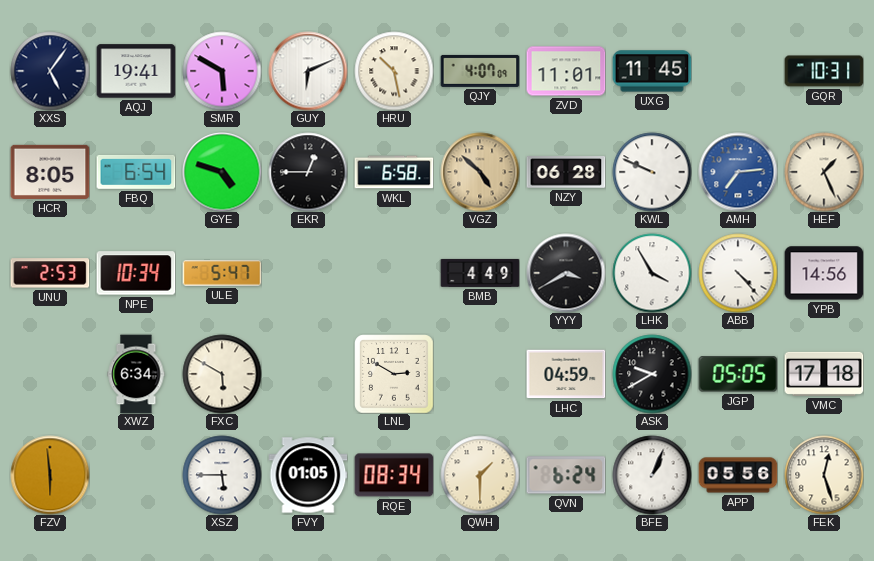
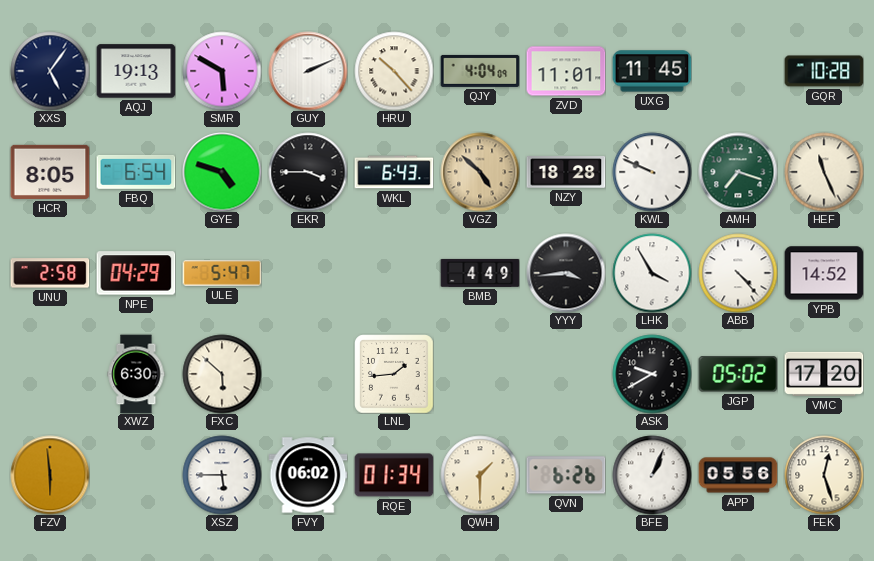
AQJ: 19:41 -> 19:13 (136, 71)
GUY: 6:11 -> 2:11 (308, 71)
HRU: 10:28 -> 10:23 (394, 71)
QJY: 4:07 -> 4:04 (480, 71)
GQR: 10:31 -> 10:28 (824, 71)
EKR: 12:45 -> 3:45 (308, 172)
WKL: 6:58 -> 6:43 (394, 172)
NZY: 06:28 -> 18:28 (566, 172)
AMH: 7:14 -> 7:18 (738, 172)
AMH dial: blue -> green (738, 172)
HEF: 1:26 -> 11:26 (824, 172)
UNU: 2:53 -> 2:58 (50, 273)
NPE: 10:34 -> 04:29 (136, 273)
YYY: 3:40 -> 3:44 (566, 273)
YPB: 14:56 -> 14:52 (824, 273)
XWZ: 6:34 -> 6:30 (136, 374)
FXC: 5:50 -> 5:52 (222, 374)
LNL: 2:50 -> 1:44 (394, 374)
LHC: 04:59 -> none (566, 374)
JGP: 05:05 -> 05:02 (738, 374)
VMC: 17:18 -> 17:20 (824, 374)
FVY: 01:05 -> 06:02 (308, 475)
RQE: 08:34 -> 01:34 (394, 475)
QVN: 6:24 -> 6:26 (566, 475)
